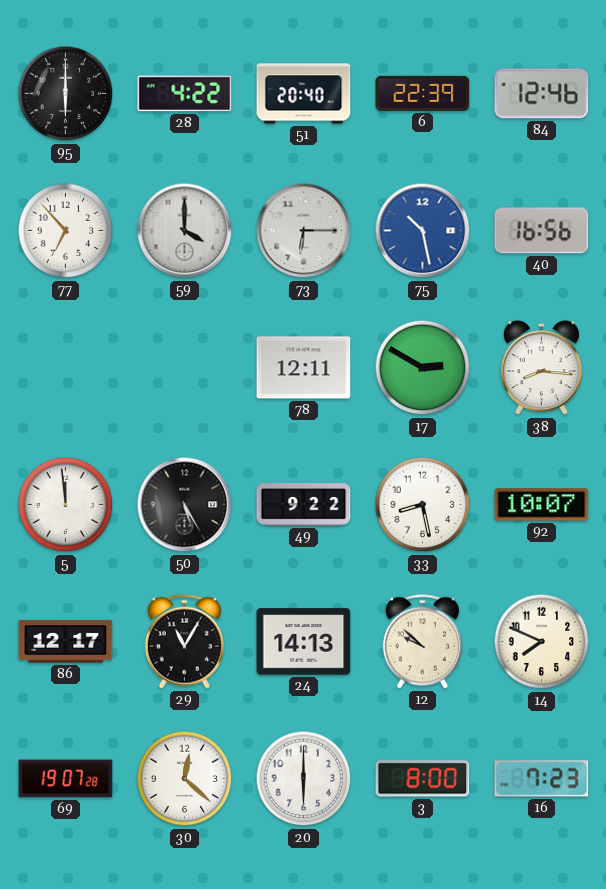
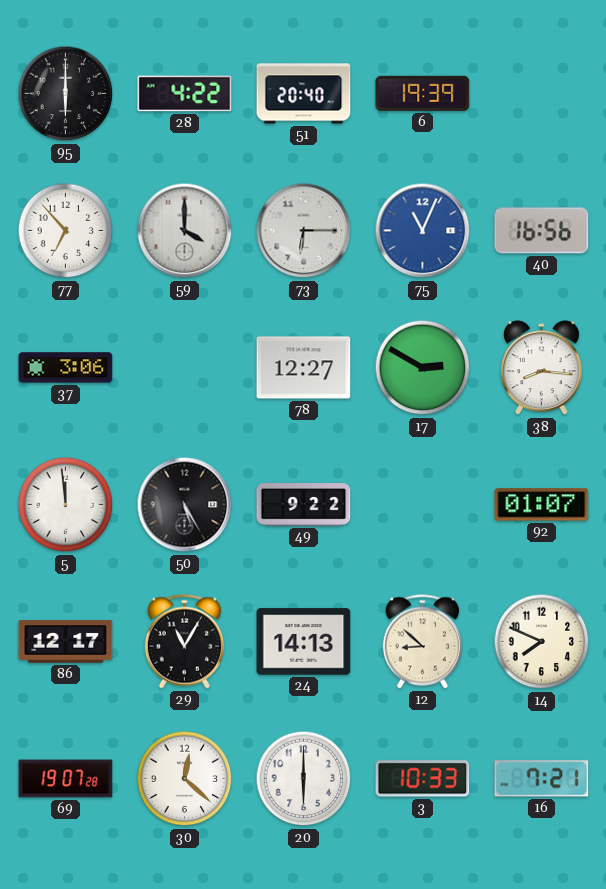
6: 22:39 -> 19:39 (423, 93)
84: 12:46 -> none (542, 94)
75: 10:28 -> 11:04 (423, 231)
37: none -> 3:06 (66, 368)
78: 12:11 -> 12:27 (304, 368)
33: 8:28 -> none (423, 505)
92: 10:07 -> 01:07 (542, 505)
12: 9:52 -> 8:52 (422, 642)
3: 8:00 -> 10:33 (423, 779)
16: 7:23 -> 7:21 (542, 779)
